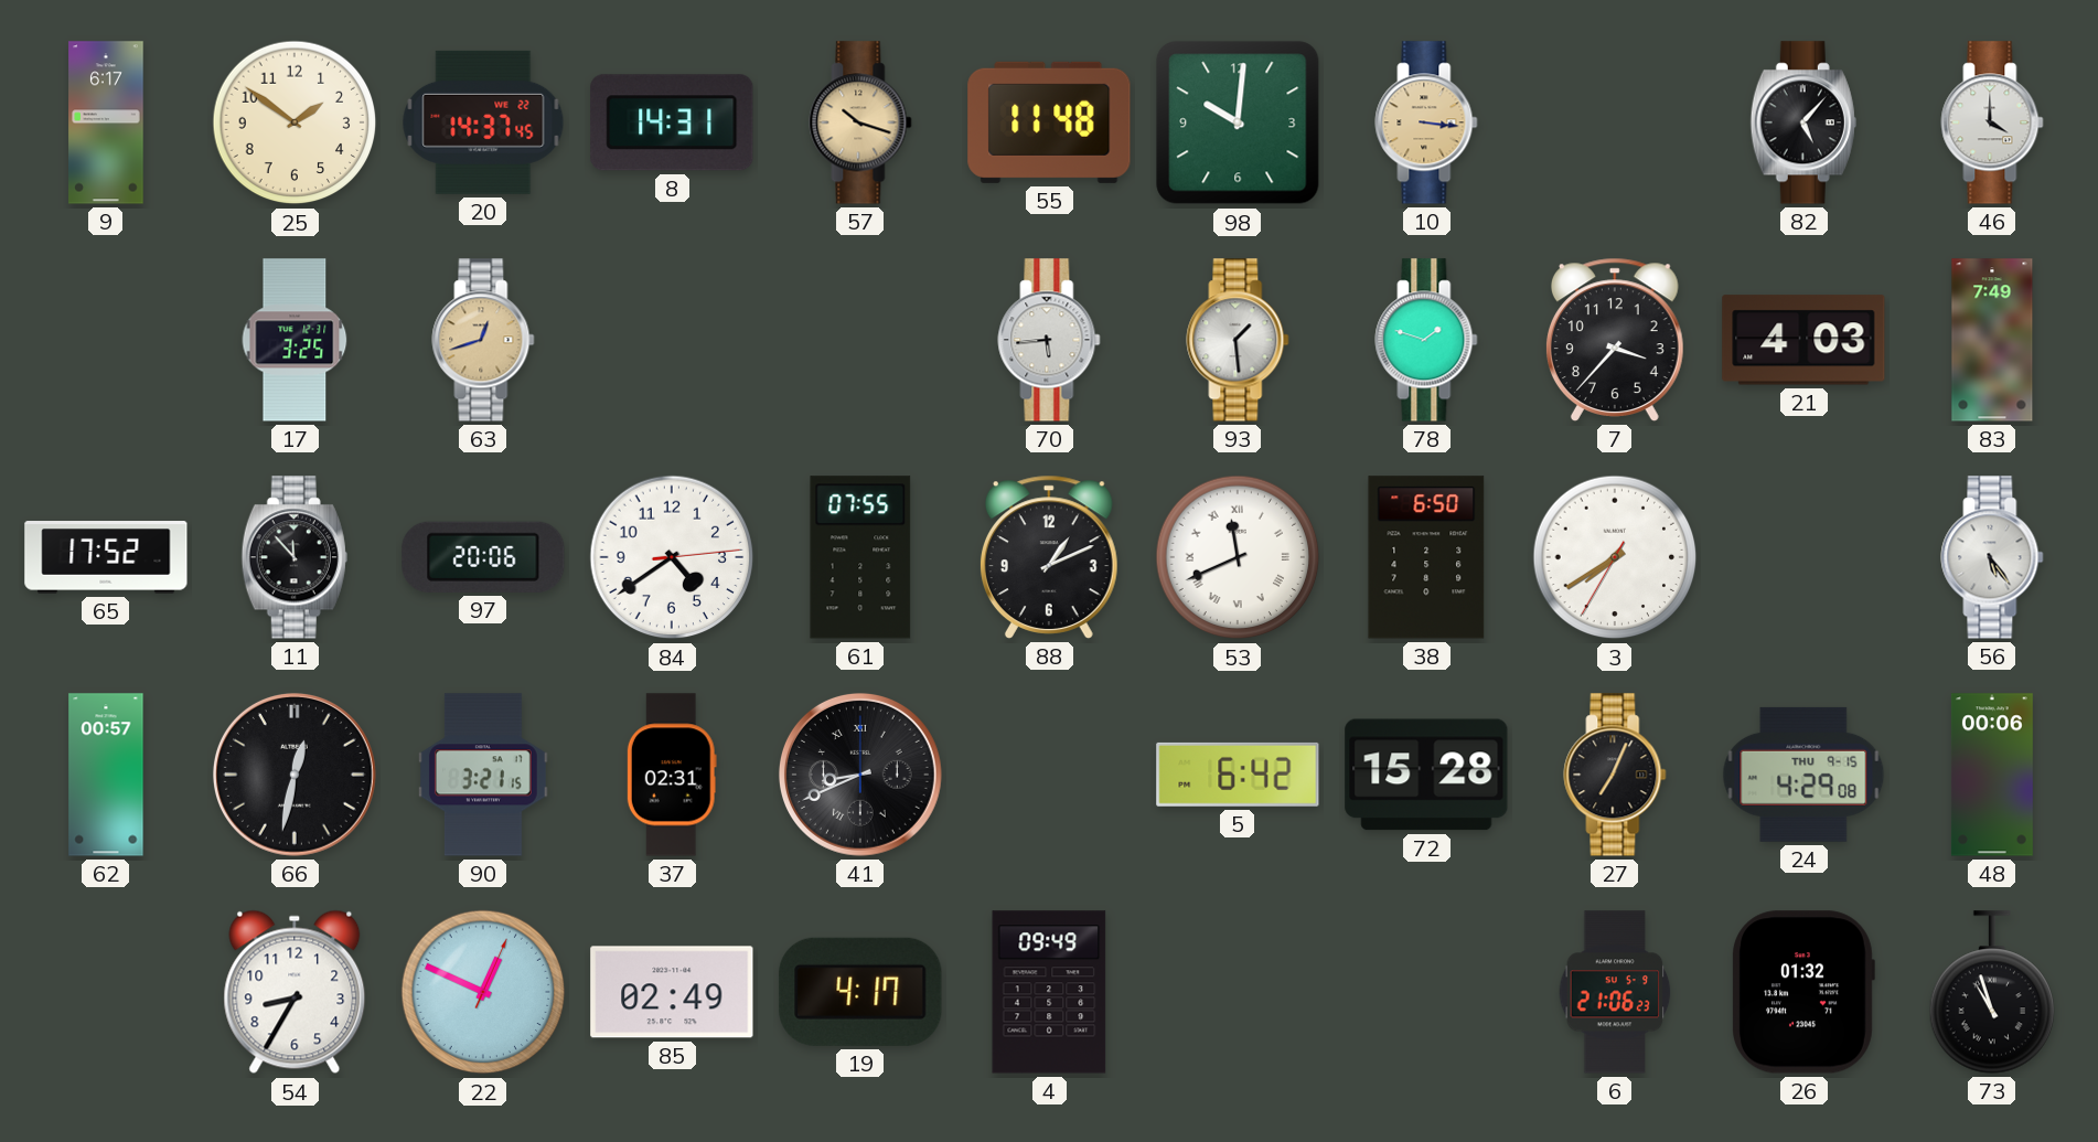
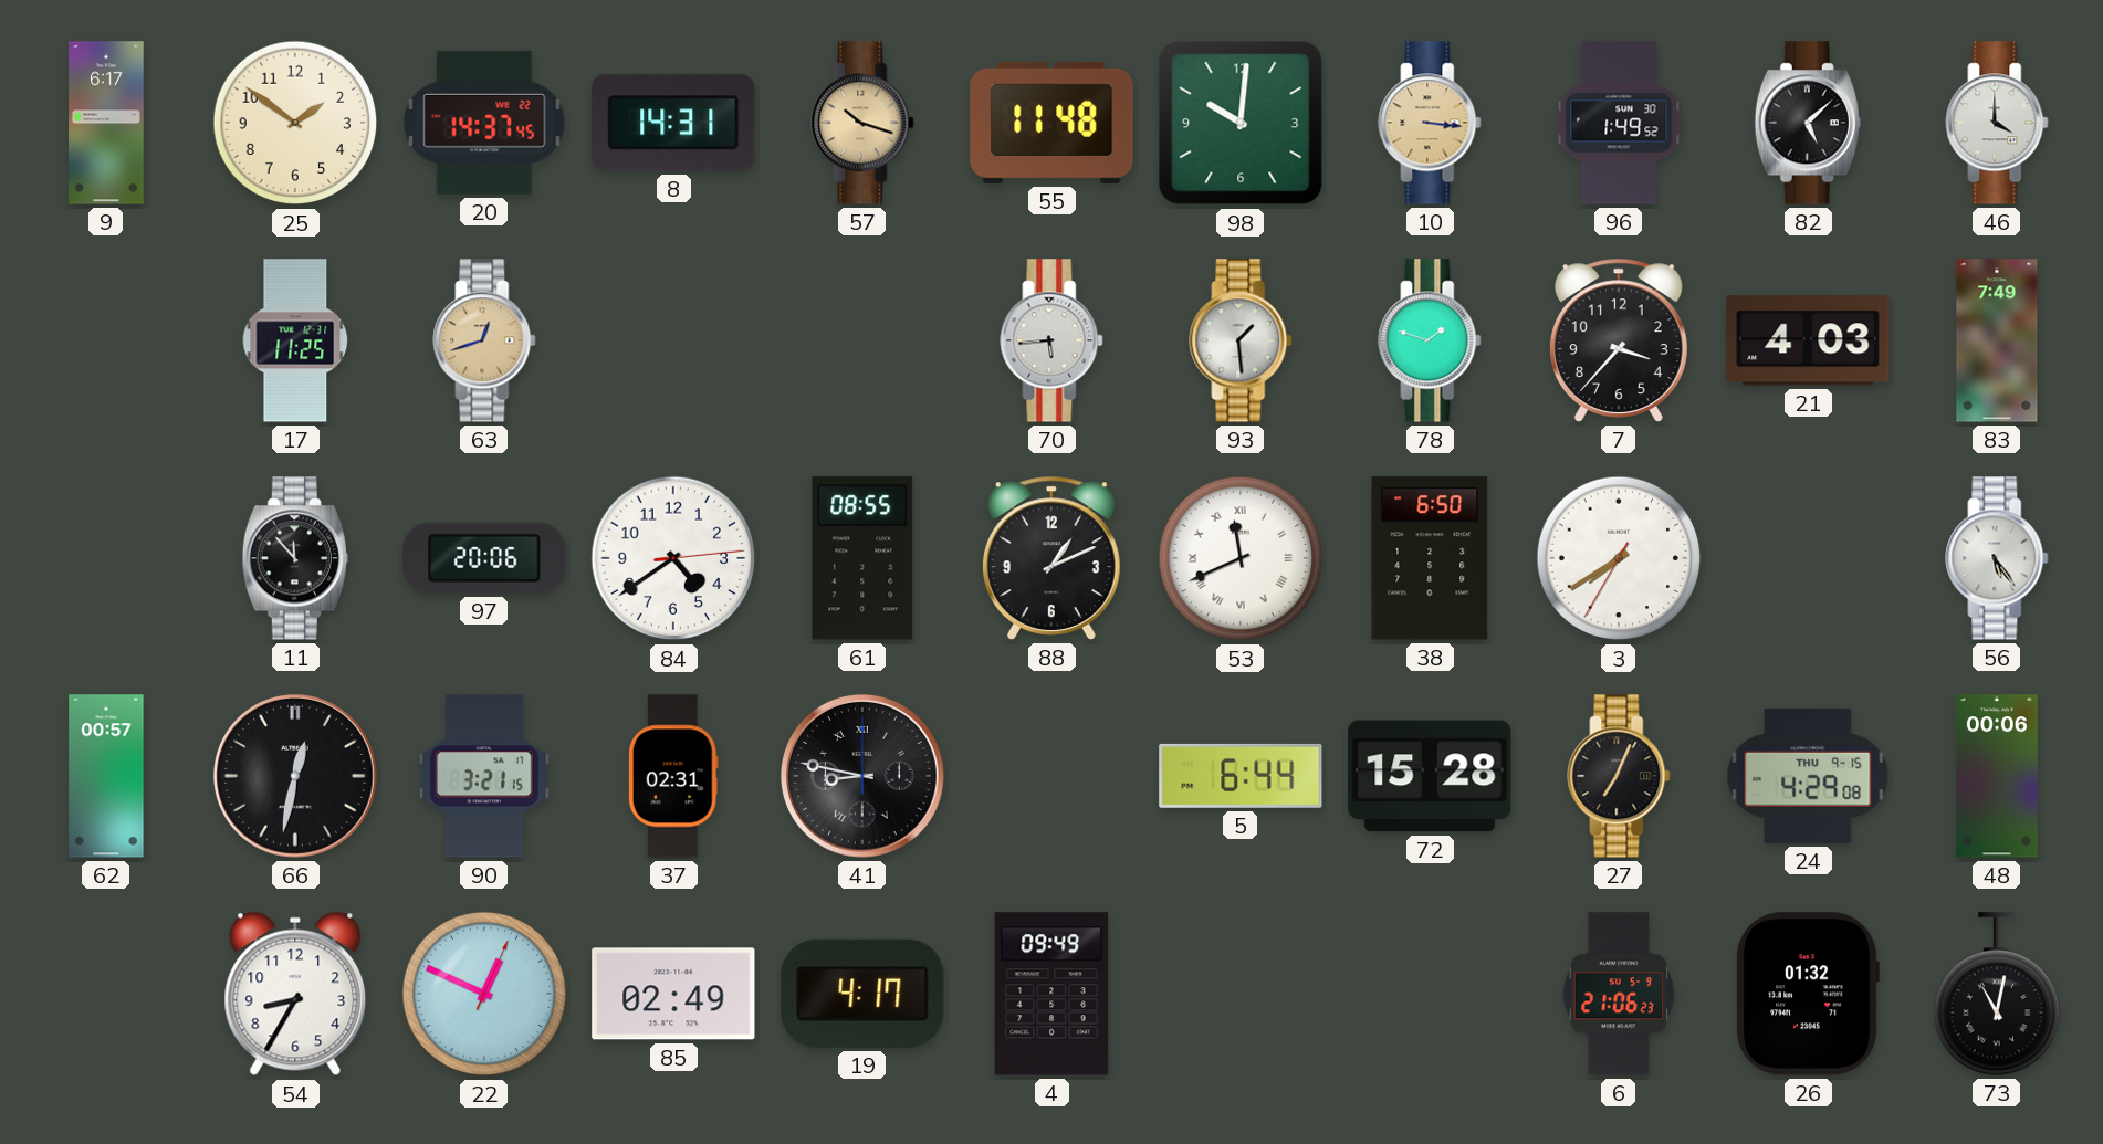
96: none -> 1:49 (1619, 123)
82: 5:07 -> 5:08 (1808, 123)
17: 3:25 -> 11:25 (295, 340)
65: 17:52 -> none (106, 557)
61: 07:55 -> 08:55 (862, 558)
41: 8:41 -> 8:47 (862, 776)
5: 6:42 -> 6:44 (1241, 776)
73: 10:57 -> 11:02 (1996, 994)
